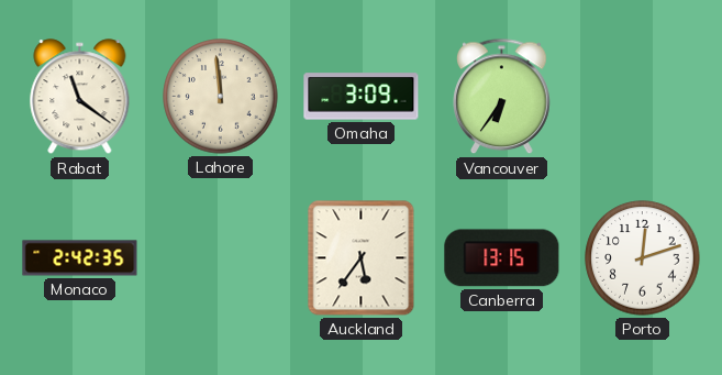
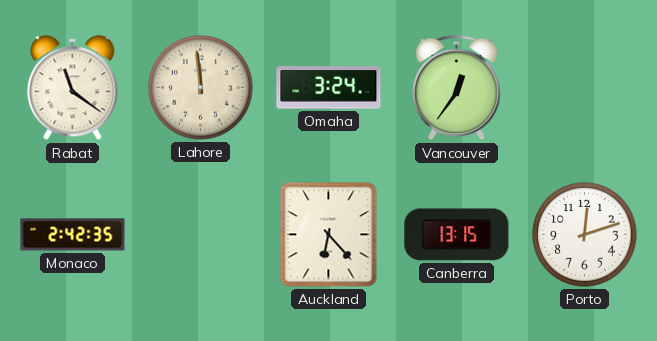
Omaha: 3:09 -> 3:24 (329, 88)
Vancouver: 6:36 -> 12:36 (457, 88)
Auckland: 5:36 -> 6:23 (329, 235)
